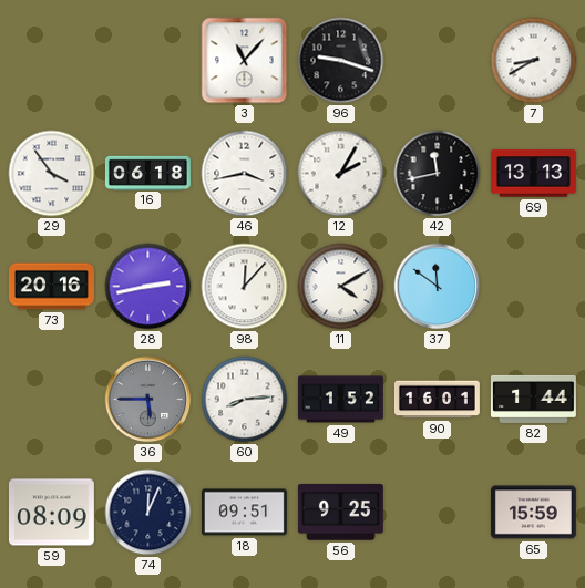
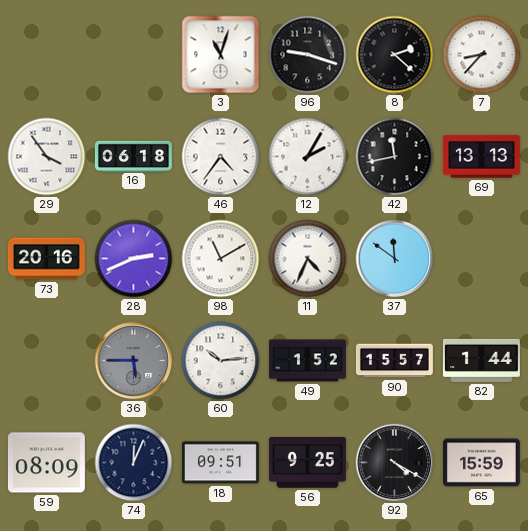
3: 11:07 -> 11:03 (221, 55)
8: none -> 2:22 (395, 55)
7: 8:40 -> 8:37 (482, 55)
46: 3:43 -> 4:36 (221, 157)
28: 2:43 -> 2:41 (134, 259)
98: 12:07 -> 11:10 (221, 259)
11: 4:10 -> 4:34 (308, 259)
60: 8:14 -> 10:14 (221, 361)
90: 16:01 -> 15:57 (395, 361)
92: none -> 4:20 (395, 463)
